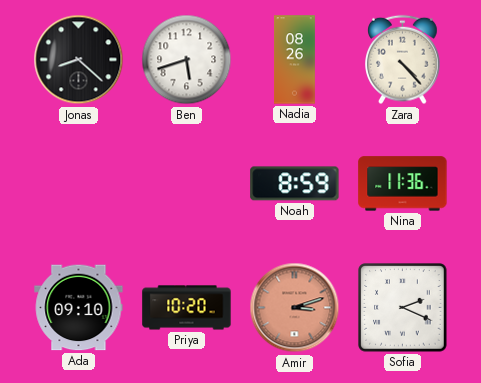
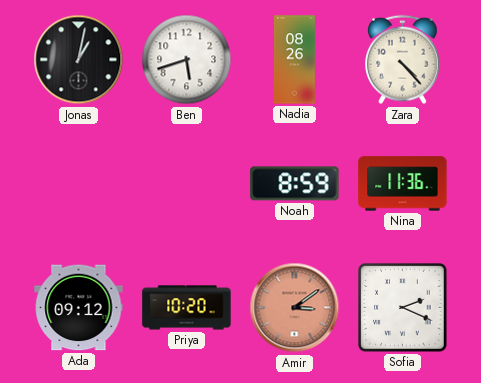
Jonas: 8:22 -> 1:02 (79, 60)
Ada: 09:10 -> 09:12 (79, 308)
Amir: 3:12 -> 3:09 (295, 308)
